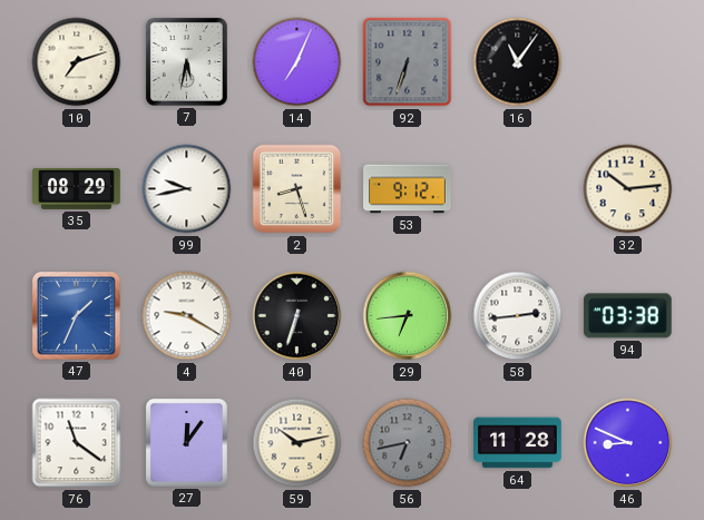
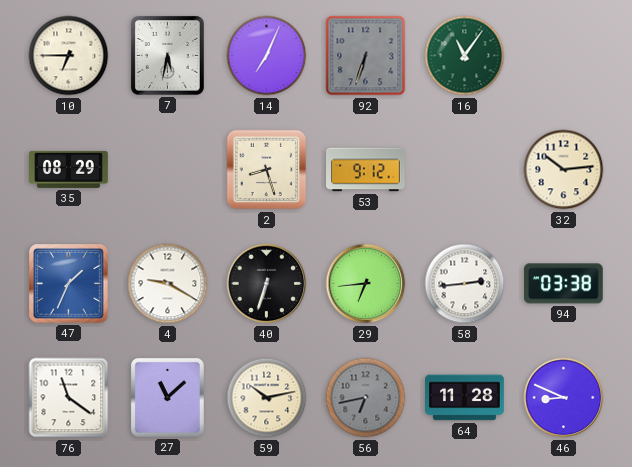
10: 7:12 -> 6:45 (69, 56)
16 dial: black -> green (465, 56)
99: 9:43 -> none (187, 189)
27: 12:06 -> 11:08 (167, 397)
